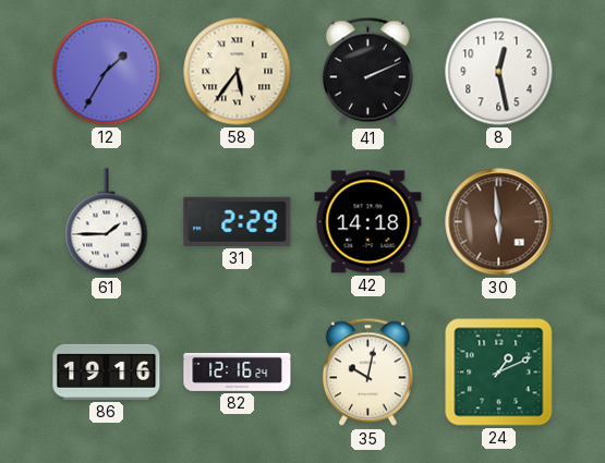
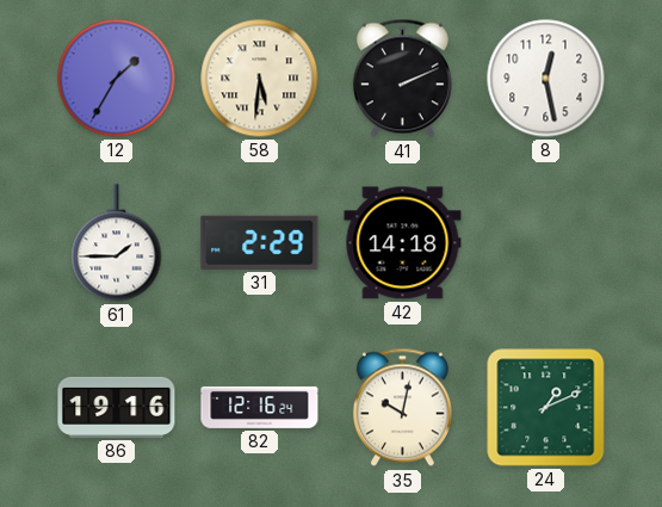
58: 5:36 -> 5:31 (260, 79)
30: 5:59 -> none (499, 222)
